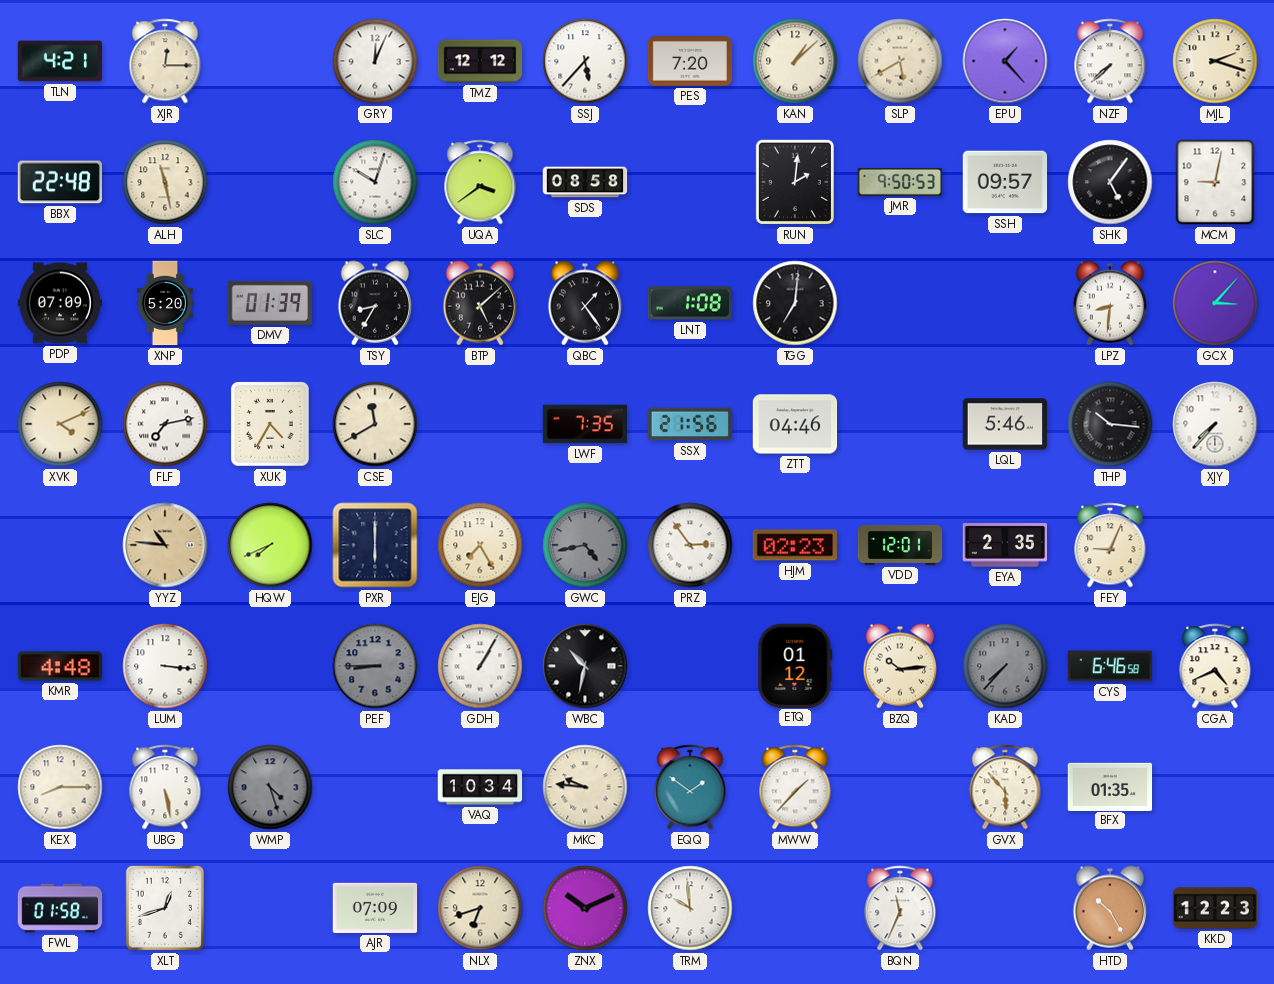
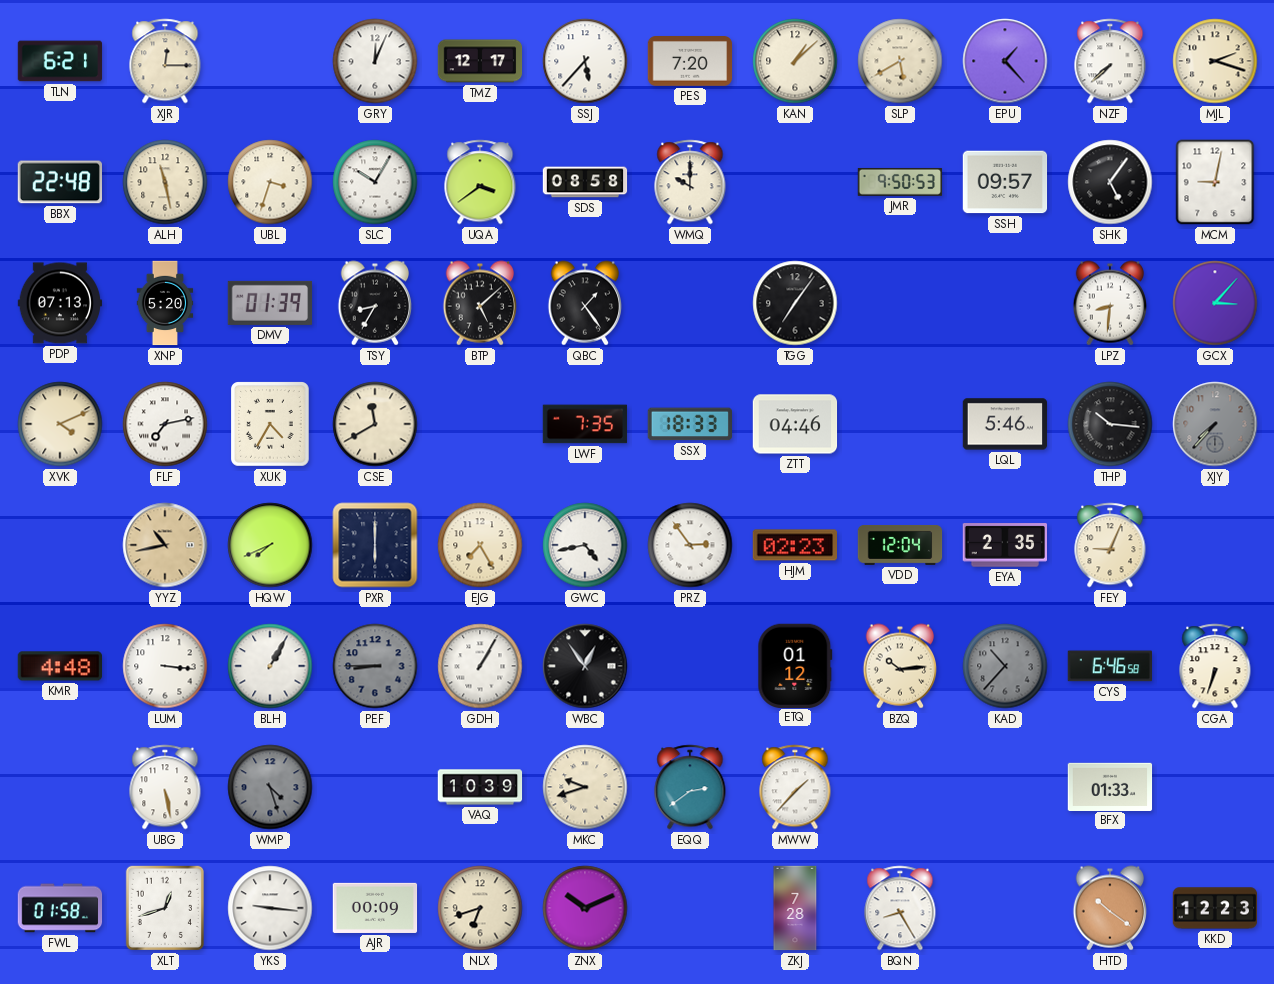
TLN: 4:21 -> 6:21 (60, 61)
TMZ: 12:12 -> 12:17 (480, 61)
UBL: none -> 3:33 (270, 182)
SLC: 10:03 -> 10:05 (375, 182)
WMQ: none -> 10:00 (690, 182)
RUN: 2:01 -> none (795, 182)
PDP: 07:09 -> 07:13 (60, 303)
LNT: 1:08 -> none (689, 303)
TGG: 7:01 -> 7:06 (795, 303)
SSX: 21:56 -> 18:33 (689, 424)
XJY dial: white -> grey (1215, 424)
YYZ: 10:46 -> 10:43 (165, 545)
GWC dial: grey -> white (585, 545)
VDD: 12:01 -> 12:04 (900, 546)
BLH: none -> 1:05 (270, 666)
WBC: 10:32 -> 12:54 (585, 666)
KAD: 7:37 -> 10:37 (1005, 666)
CGA: 4:41 -> 6:33 (1215, 666)
KEX: 8:15 -> none (60, 787)
VAQ: 10:34 -> 10:39 (480, 787)
MKC: 9:46 -> 9:42 (585, 787)
EQQ: 1:51 -> 2:39 (690, 787)
GVX: 5:53 -> none (1005, 787)
BFX: 01:35 -> 01:33 (1110, 786)
YKS: none -> 9:16 (270, 908)
AJR: 07:09 -> 00:09 (375, 908)
TRM: 9:59 -> none (690, 908)
ZKJ: none -> 7:28 (795, 908)
BQN: 11:34 -> 8:25 (900, 908)
HTD: 10:25 -> 10:21 (1109, 908)
